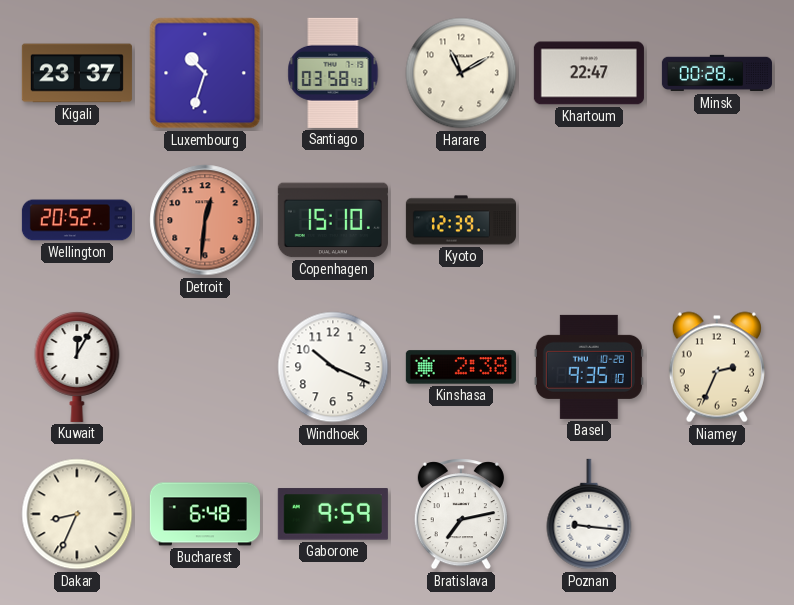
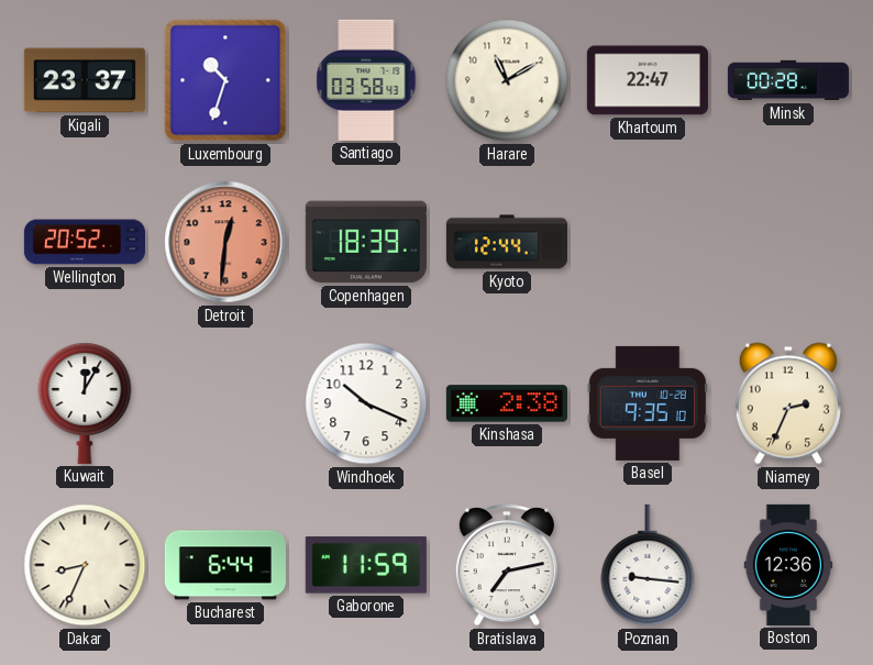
Copenhagen: 15:10 -> 18:39 (366, 242)
Kyoto: 12:39 -> 12:44 (507, 242)
Bucharest: 6:48 -> 6:44 (225, 565)
Gaborone: 9:59 -> 11:59 (366, 565)
Boston: none -> 12:36 (788, 565)
